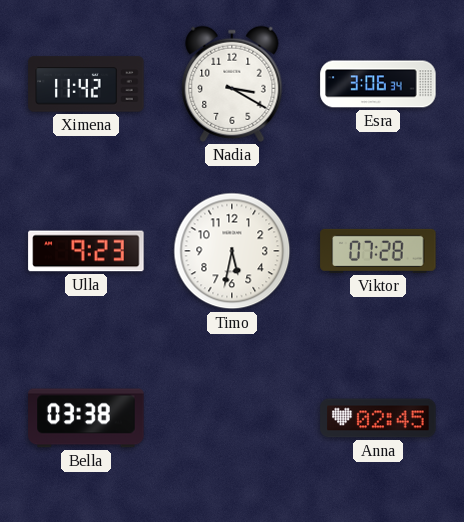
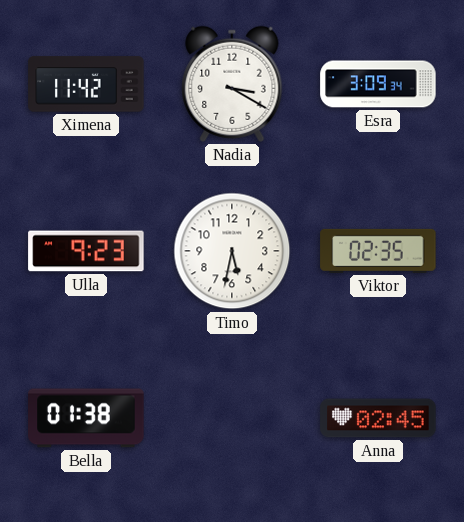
Esra: 3:06 -> 3:09 (378, 84)
Viktor: 07:28 -> 02:35 (378, 251)
Bella: 03:38 -> 01:38 (86, 418)
